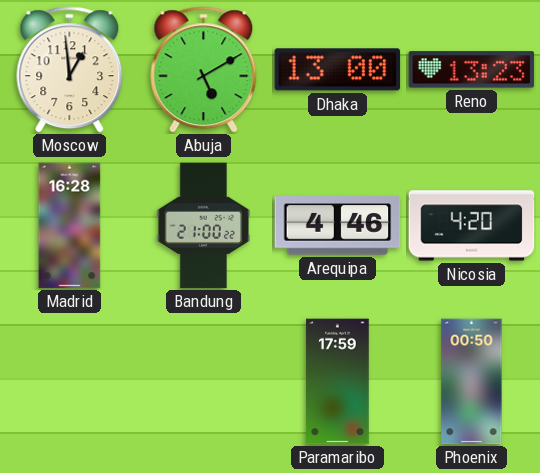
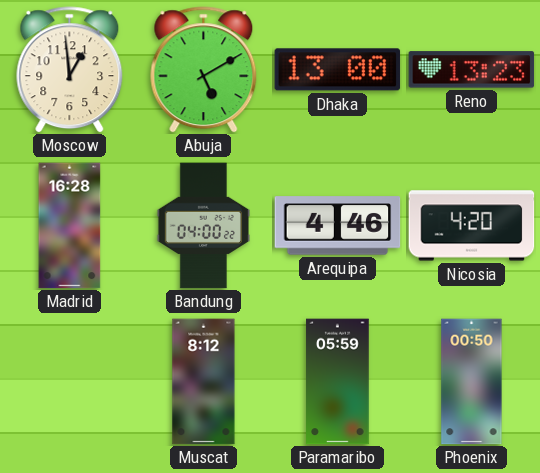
Bandung: 21:00 -> 04:00 (203, 226)
Muscat: none -> 8:12 (204, 382)
Paramaribo: 17:59 -> 05:59 (338, 382)
